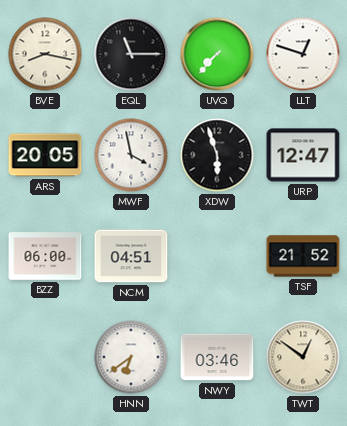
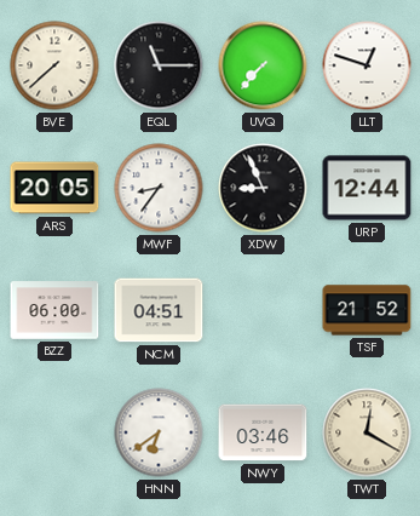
BVE: 8:17 -> 7:38 (54, 65)
MWF: 3:58 -> 8:36 (159, 188)
XDW: 5:57 -> 8:56 (263, 188)
URP: 12:47 -> 12:44 (367, 188)
TWT: 12:51 -> 12:20 (367, 432)
